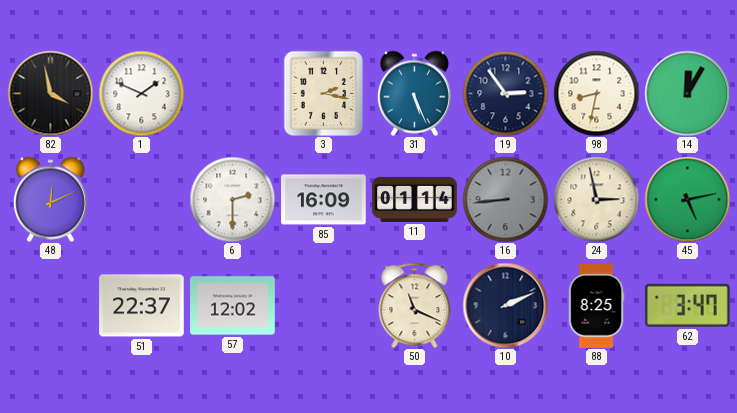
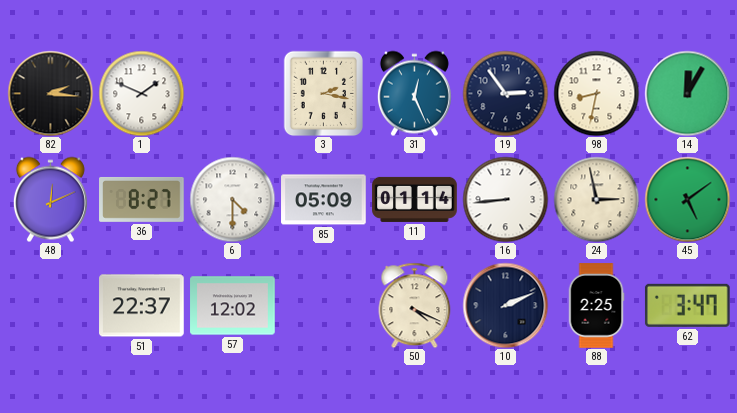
82: 3:58 -> 2:16 (50, 93)
31: 5:26 -> 12:26 (414, 93)
36: none -> 8:27 (142, 199)
6: 2:30 -> 4:30 (232, 199)
85: 16:09 -> 05:09 (324, 200)
16 dial: grey -> white (505, 199)
45: 5:13 -> 5:09 (687, 199)
50: 11:19 -> 4:19 (415, 305)
88: 8:25 -> 2:25 (596, 306)
